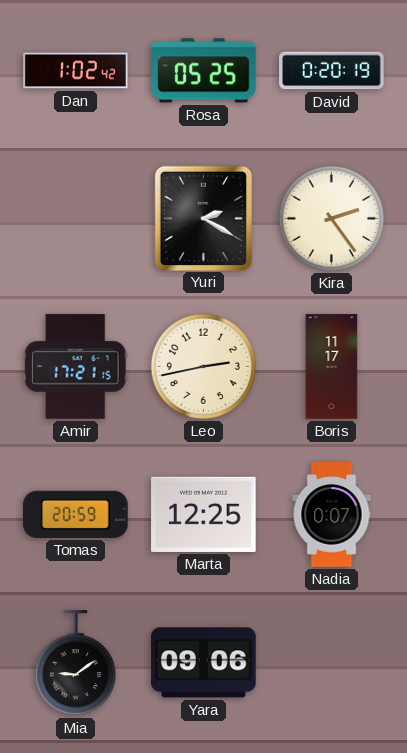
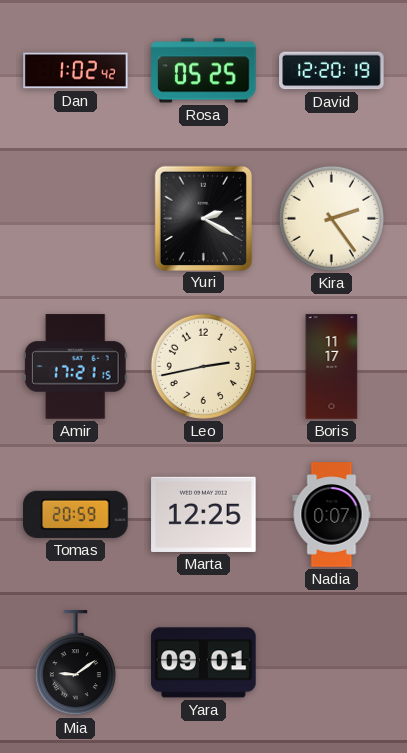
David: 0:20 -> 12:20 (332, 71)
Yara: 09:06 -> 09:01 (204, 663)
